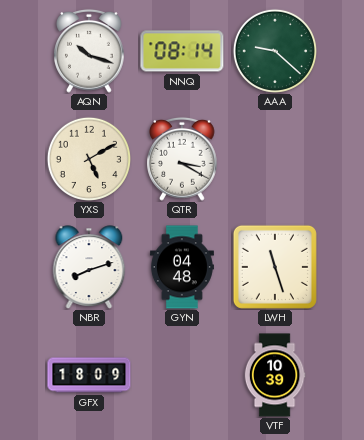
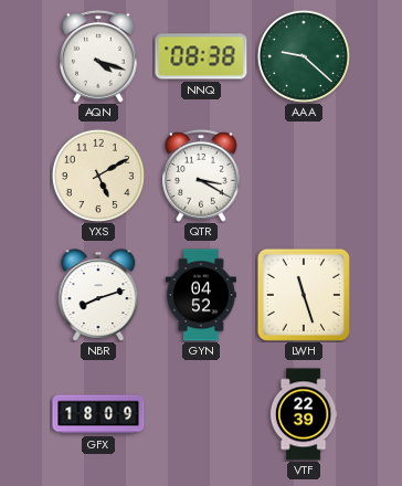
AQN: 10:18 -> 4:18 (99, 56)
NNQ: 08:14 -> 08:38 (201, 56)
GYN: 04:48 -> 04:52 (201, 295)
VTF: 10:39 -> 22:39 (304, 414)
